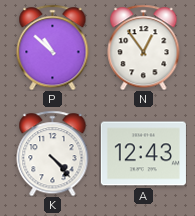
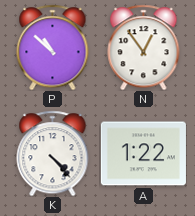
A: 12:43 -> 1:22 (143, 154)
